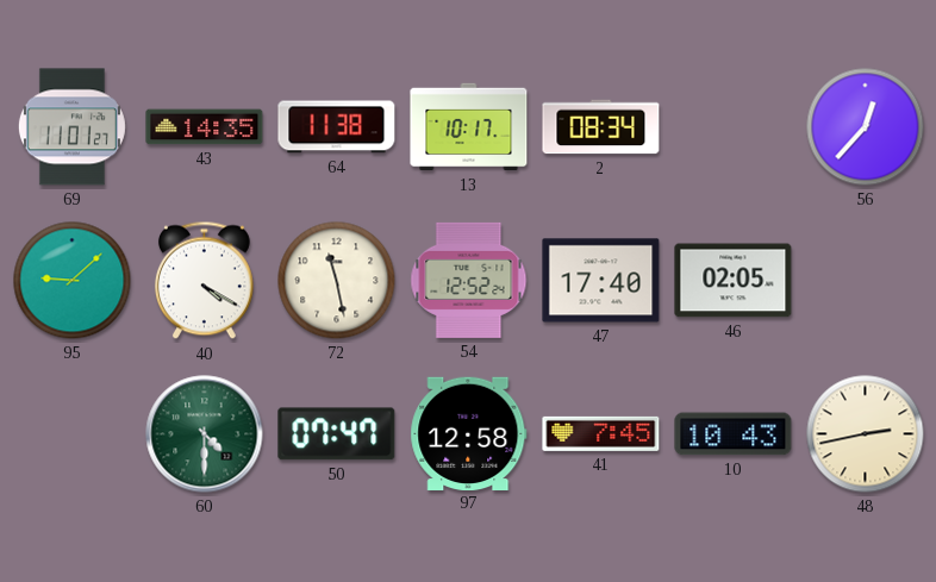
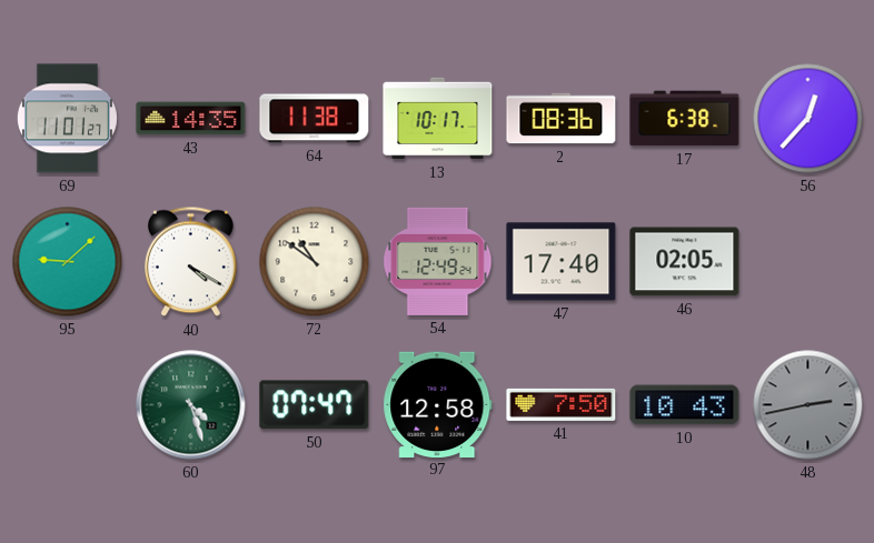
2: 08:34 -> 08:36 (562, 119)
17: none -> 6:38 (685, 119)
72: 11:28 -> 10:51 (315, 262)
54: 12:52 -> 12:49 (438, 261)
60: 4:30 -> 4:27 (191, 405)
41: 7:45 -> 7:50 (562, 404)
48 dial: cream -> grey (808, 405)
